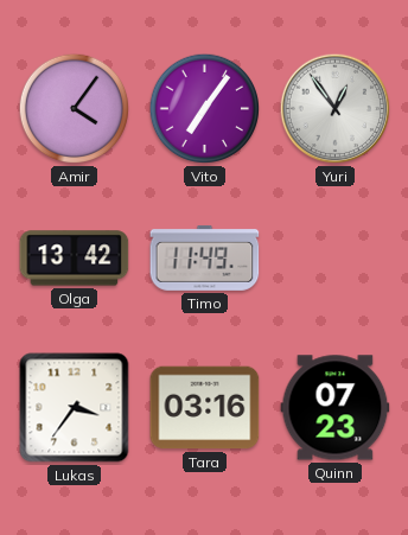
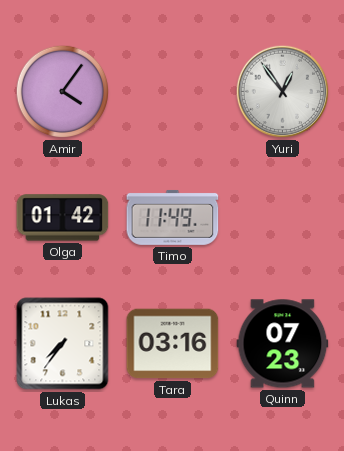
Vito: 7:06 -> none (205, 109)
Olga: 13:42 -> 01:42 (63, 218)
Lukas: 3:36 -> 7:36 (63, 344)
